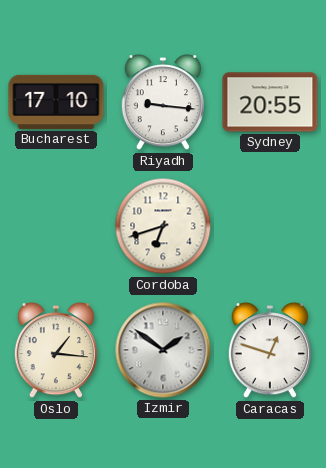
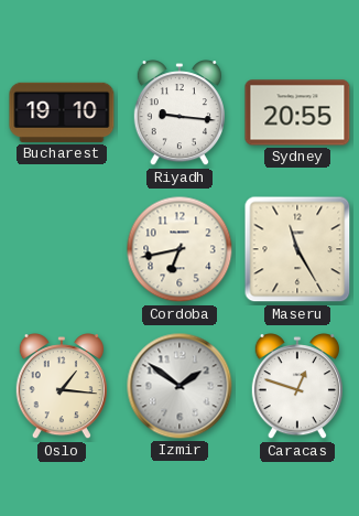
Bucharest: 17:10 -> 19:10 (62, 112)
Cordoba: 6:42 -> 6:43 (179, 249)
Maseru: none -> 11:25 (297, 249)
